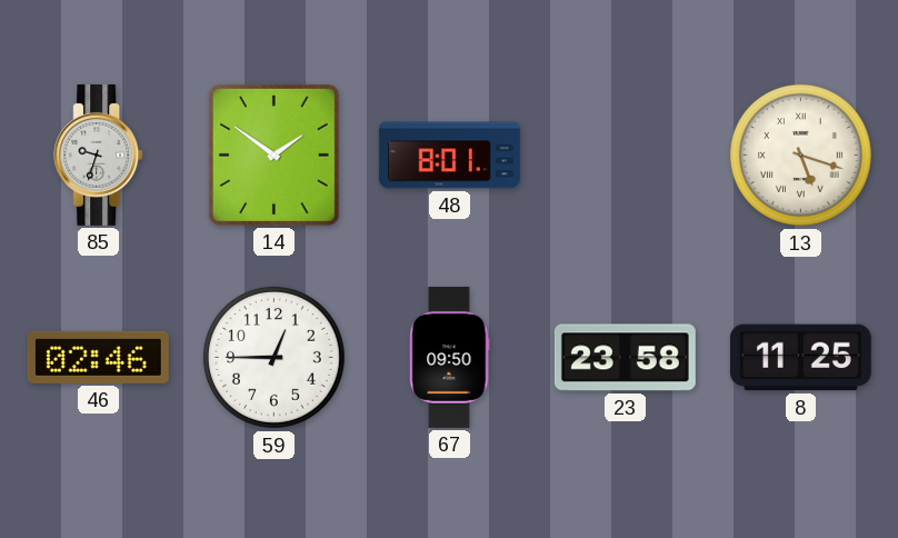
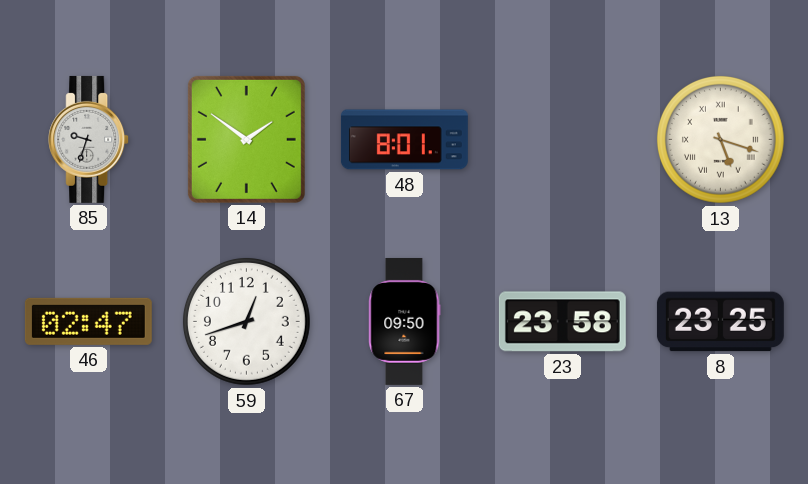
46: 02:46 -> 02:47 (88, 321)
59: 12:45 -> 12:42 (246, 321)
8: 11:25 -> 23:25 (720, 322)
